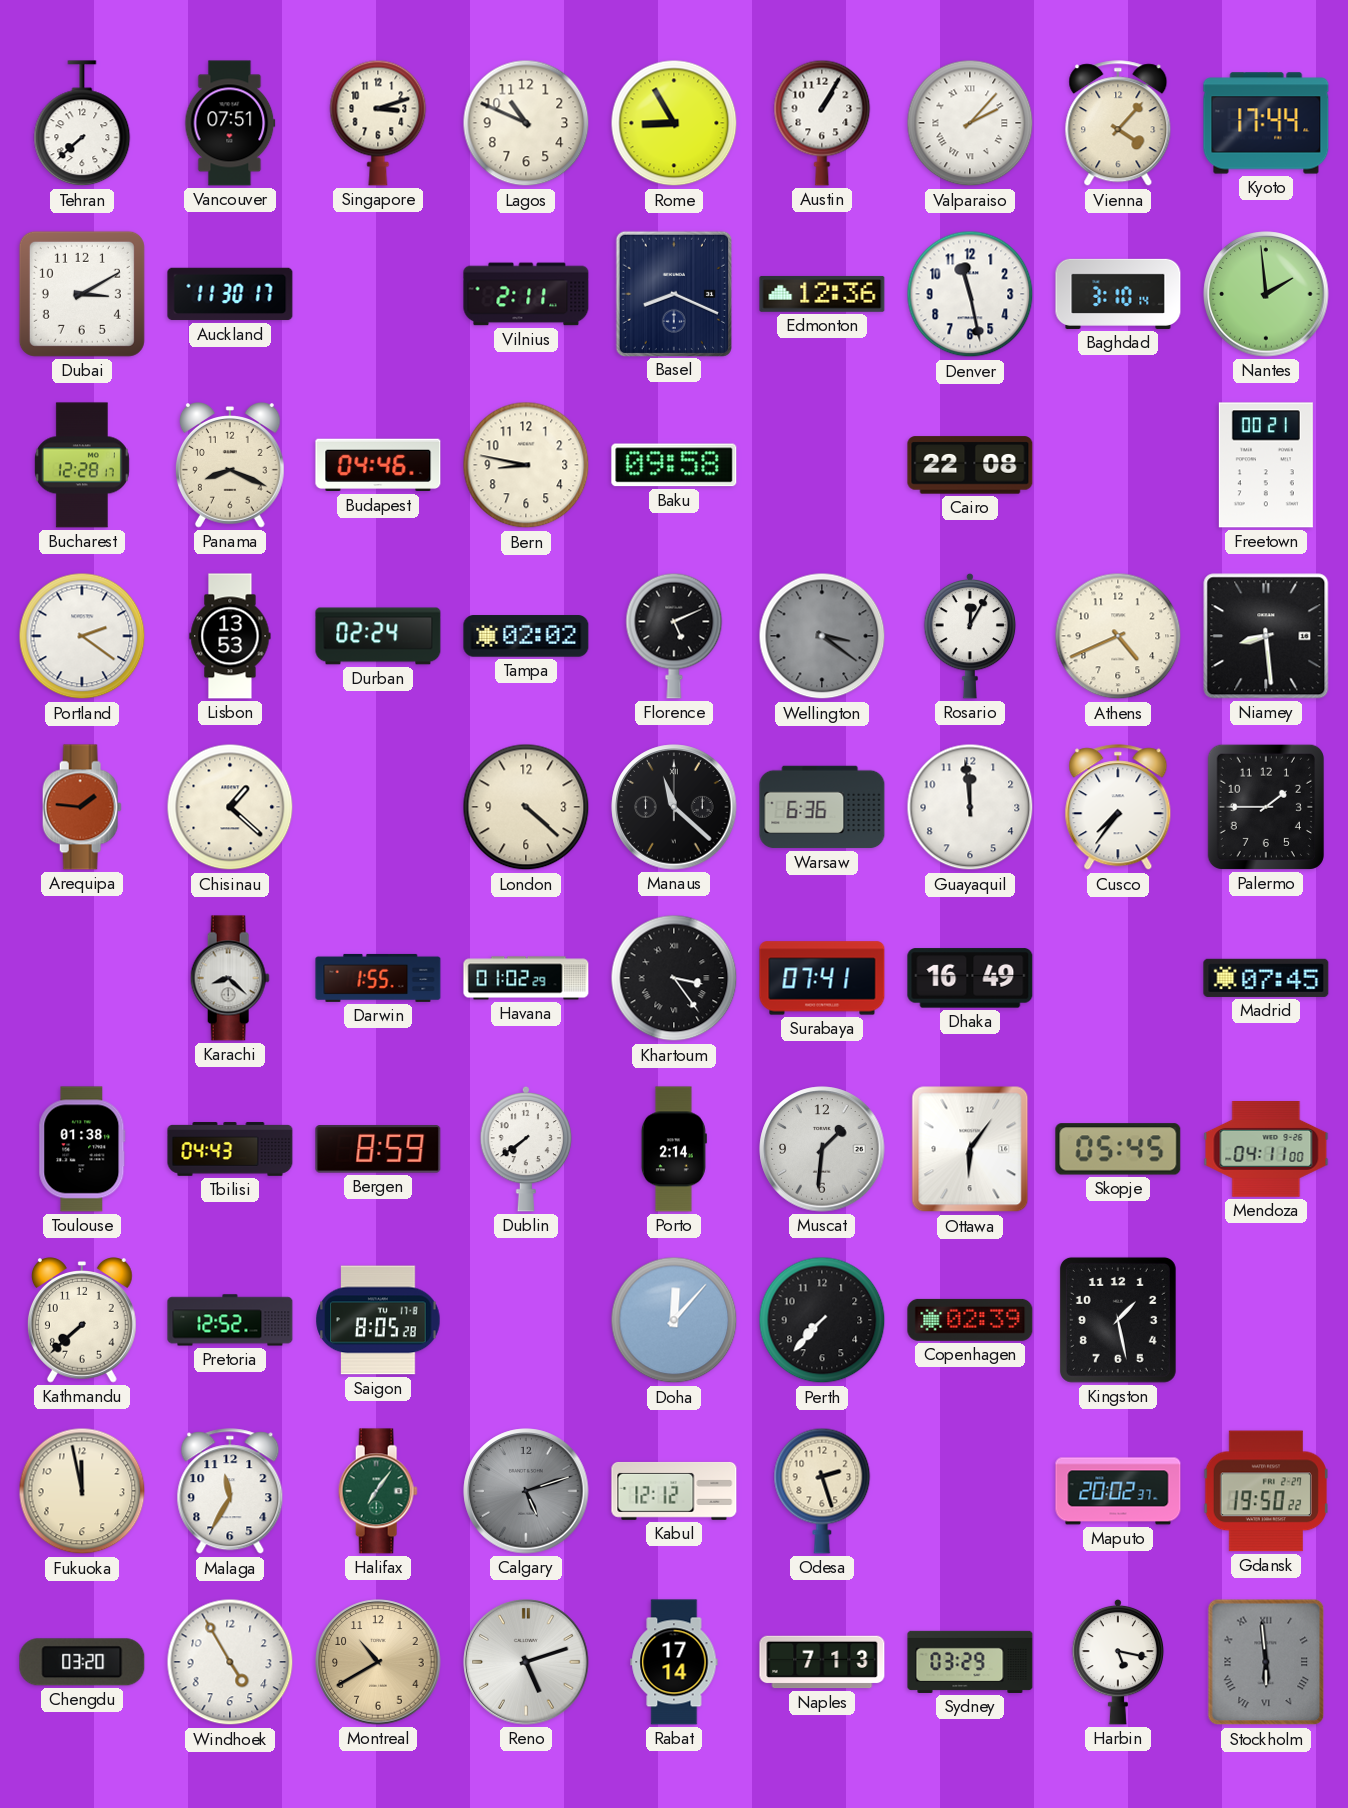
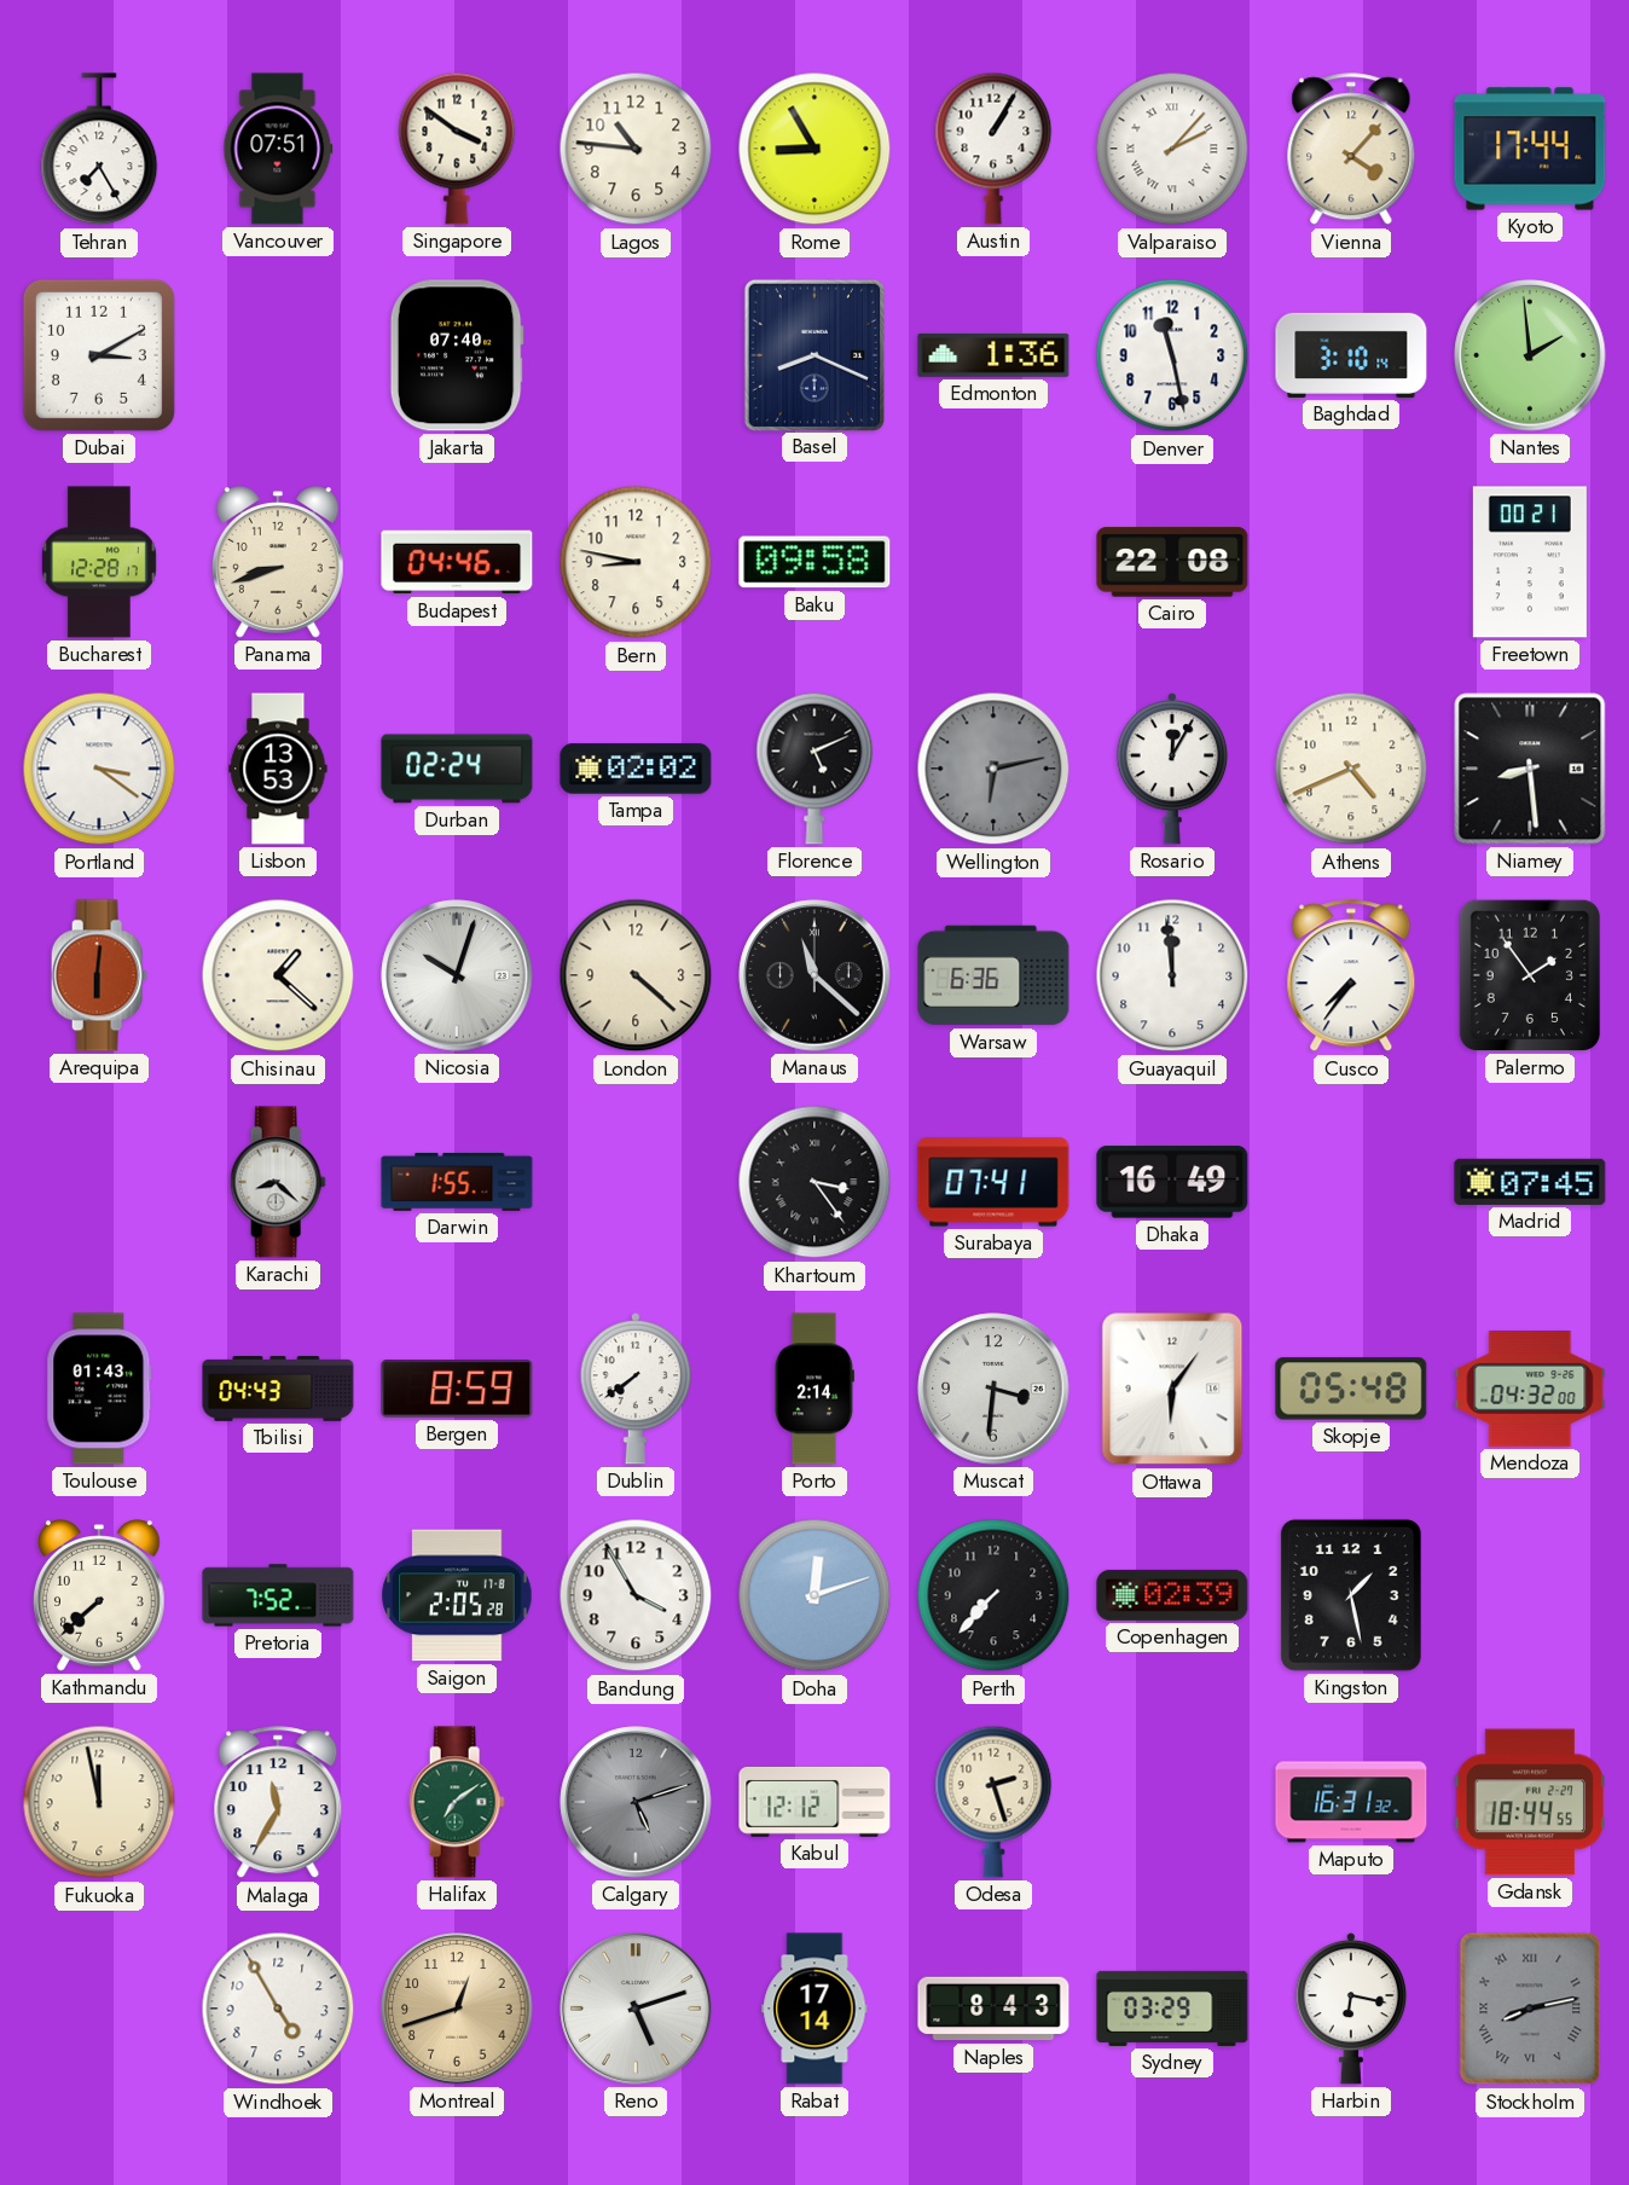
Tehran: 7:38 -> 7:25 (99, 150)
Singapore: 3:12 -> 3:51 (457, 149)
Lagos: 10:49 -> 10:46 (636, 149)
Auckland: 11:30 -> none (230, 294)
Jakarta: none -> 07:40 (457, 355)
Vilnius: 2:11 -> none (526, 294)
Edmonton: 12:36 -> 1:36 (993, 355)
Panama: 8:19 -> 8:42 (278, 562)
Portland: 2:21 -> 3:21 (99, 769)
Wellington: 3:21 -> 6:13 (993, 769)
Arequipa: 1:46 -> 6:01 (99, 975)
Nicosia: none -> 10:03 (457, 975)
Palermo: 1:45 -> 1:54 (1530, 975)
Havana: 01:02 -> none (526, 978)
Toulouse: 01:38 -> 01:43 (99, 1389)
Muscat: 1:31 -> 3:31 (993, 1389)
Skopje: 05:45 -> 05:48 (1351, 1389)
Mendoza: 04:11 -> 04:32 (1530, 1390)
Pretoria: 12:52 -> 7:52 (278, 1595)
Saigon: 8:05 -> 2:05 (457, 1595)
Bandung: none -> 3:55 (636, 1595)
Doha: 12:07 -> 12:12 (814, 1595)
Halifax: 7:06 -> 7:09 (457, 1802)
Maputo: 20:02 -> 16:31 (1351, 1802)
Gdansk: 19:50 -> 18:44 (1530, 1802)
Chengdu: 03:20 -> none (82, 1662)
Montreal: 10:40 -> 12:42 (457, 2009)
Naples: 7:13 -> 8:43 (993, 2009)
Harbin: 5:17 -> 6:17 (1351, 2009)
Stockholm: 5:59 -> 8:13 (1530, 2009)
